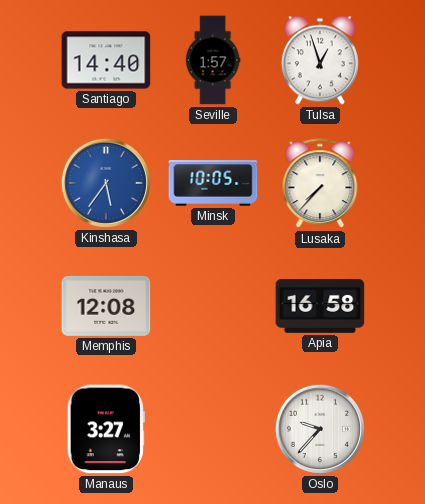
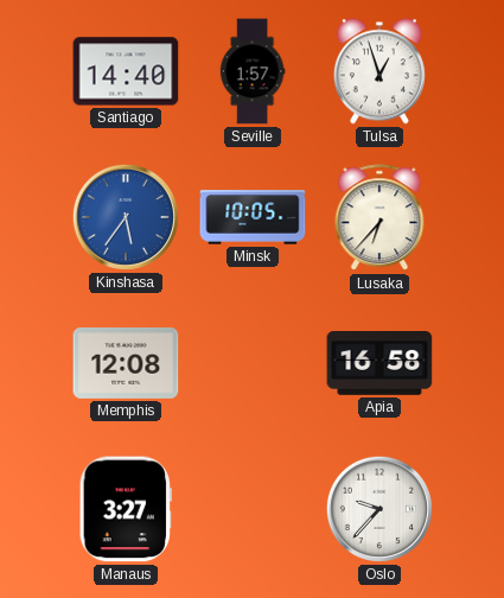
Lusaka: 7:37 -> 6:37 (379, 218)
